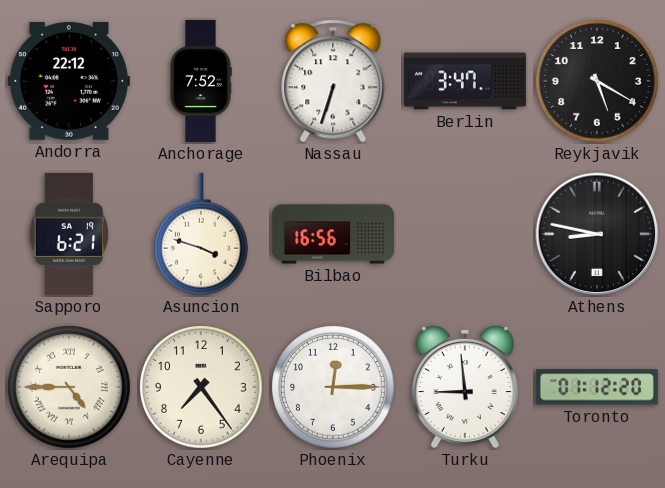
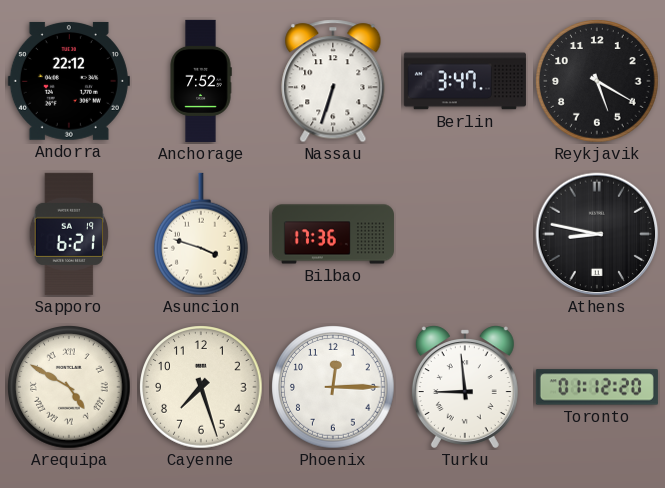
Bilbao: 16:56 -> 17:36 (333, 234)
Arequipa: 4:45 -> 4:50 (69, 387)
Cayenne: 7:24 -> 7:27 (201, 387)
